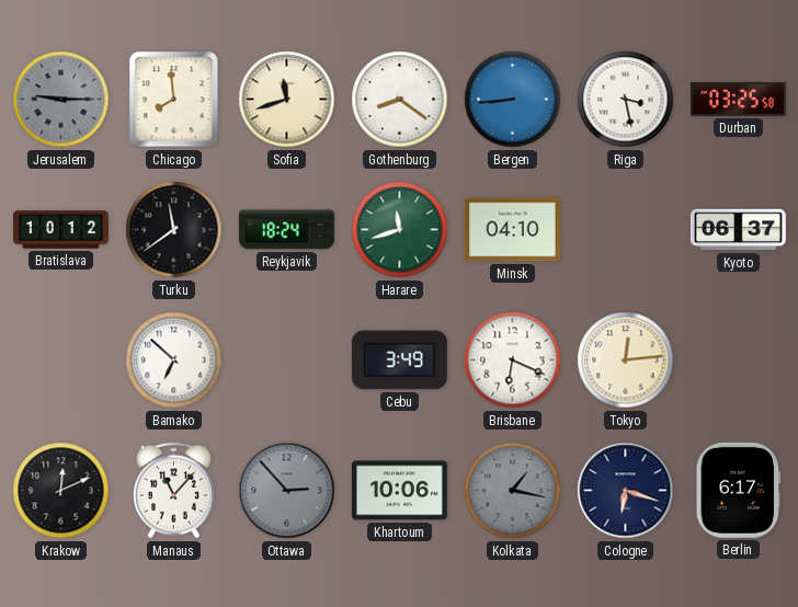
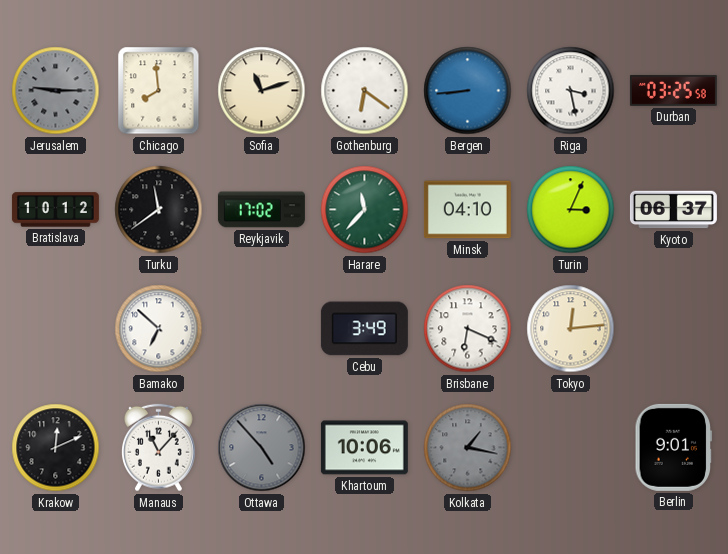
Sofia: 11:42 -> 11:12 (262, 91)
Gothenburg: 8:21 -> 6:21 (365, 91)
Reykjavik: 18:24 -> 17:02 (261, 210)
Harare: 11:42 -> 11:37 (365, 210)
Turin: none -> 3:04 (571, 210)
Ottawa: 2:53 -> 4:53 (262, 448)
Cologne: 6:18 -> none (626, 491)
Berlin: 6:17 -> 9:01 (674, 447)
